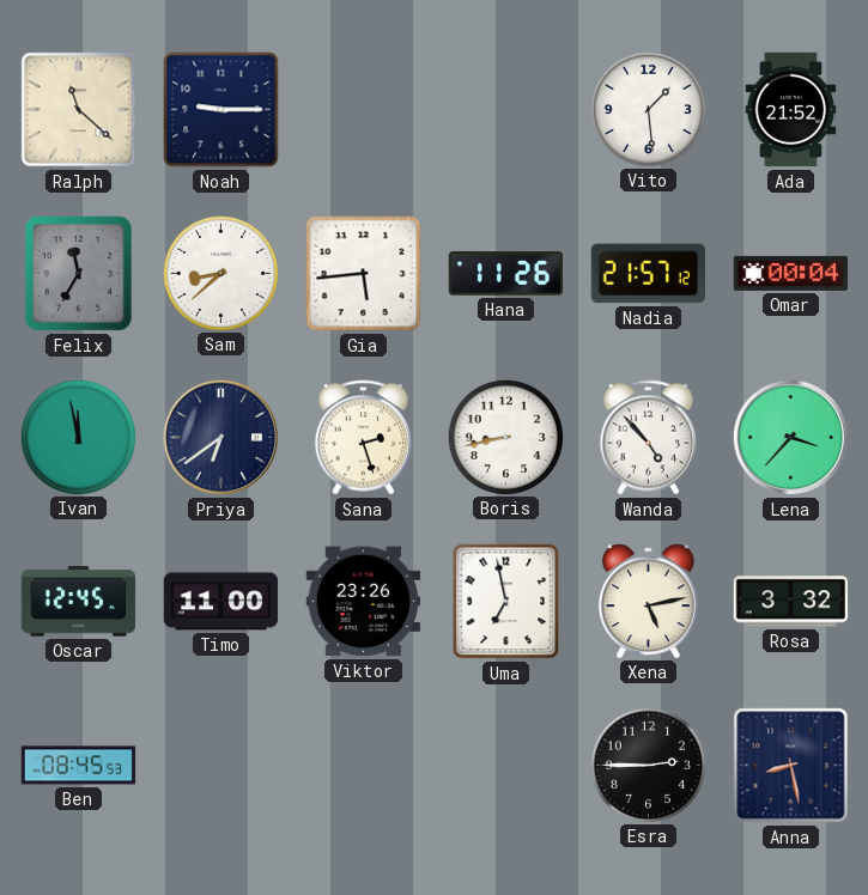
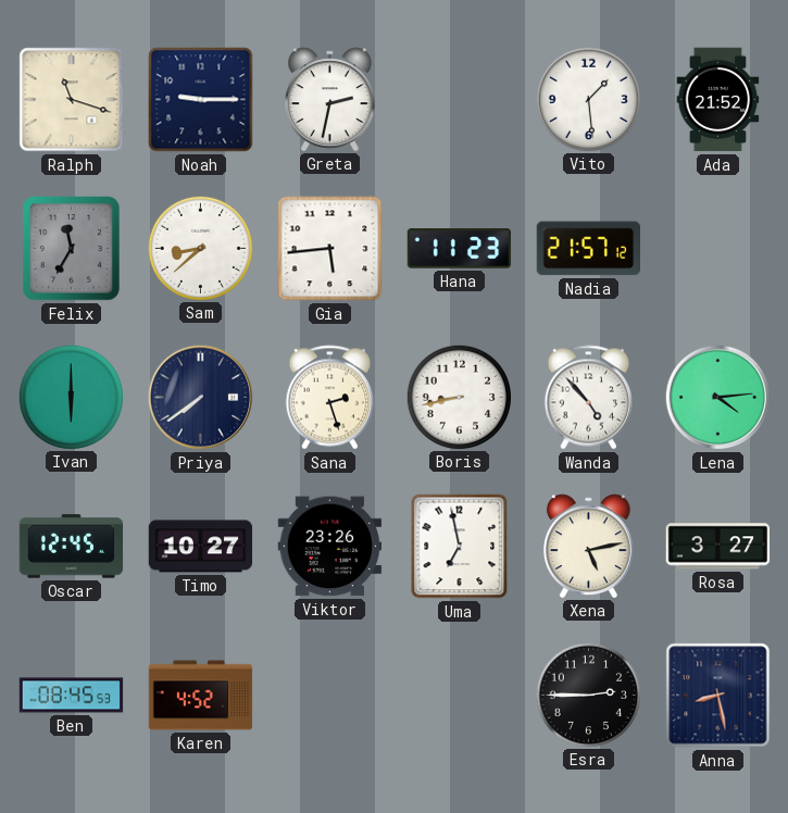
Ralph: 11:22 -> 11:18 (72, 100)
Greta: none -> 2:32 (329, 99)
Hana: 11:26 -> 11:23 (460, 249)
Omar: 00:04 -> none (791, 273)
Ivan: 11:58 -> 6:00 (71, 397)
Priya: 6:39 -> 7:39 (201, 398)
Lena: 3:37 -> 4:14 (718, 398)
Timo: 11:00 -> 10:27 (201, 547)
Rosa: 3:32 -> 3:27 (718, 547)
Karen: none -> 4:52 (201, 696)
